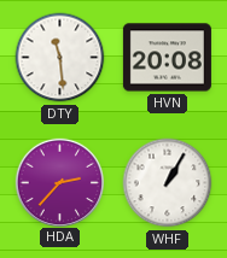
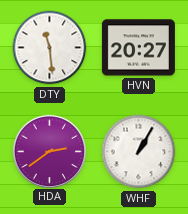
HVN: 20:08 -> 20:27 (138, 48)
HDA: 2:37 -> 2:39 (49, 151)
